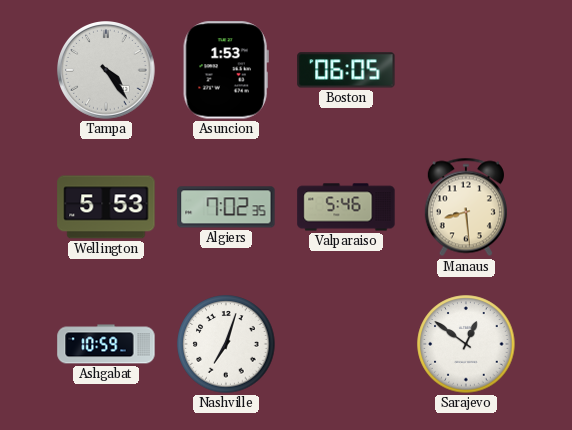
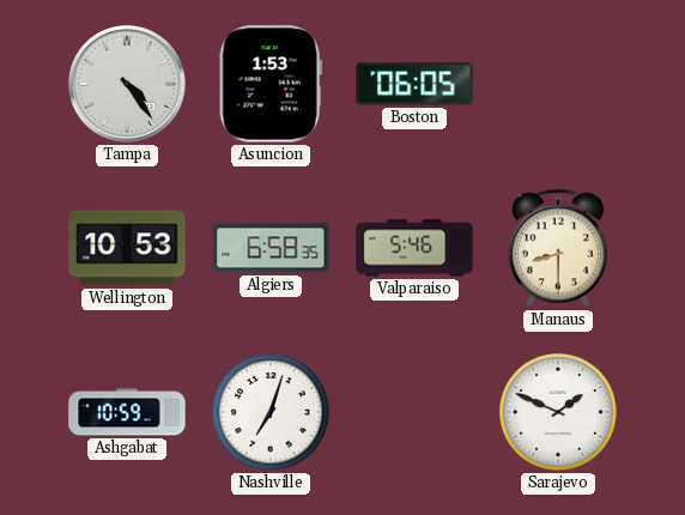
Wellington: 5:53 -> 10:53 (127, 248)
Algiers: 7:02 -> 6:58 (271, 248)
Manaus: 8:29 -> 8:30 (558, 248)
Sarajevo: 12:51 -> 1:49 (558, 412)
